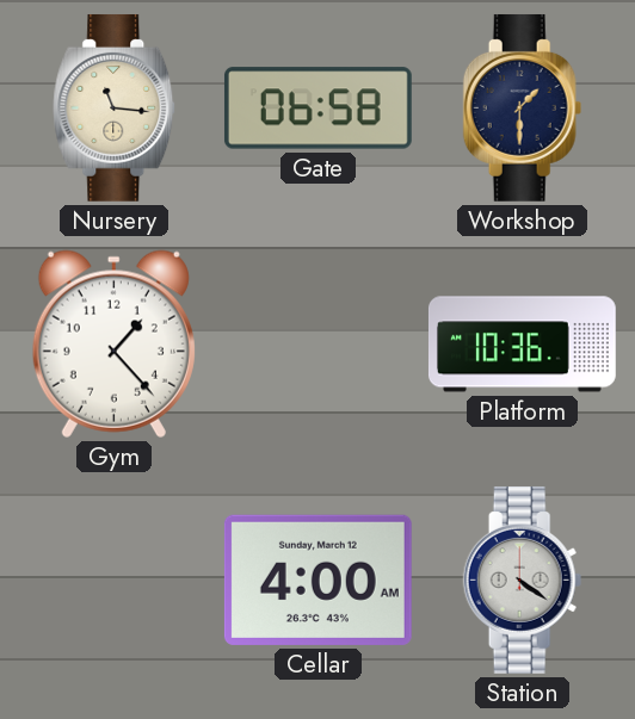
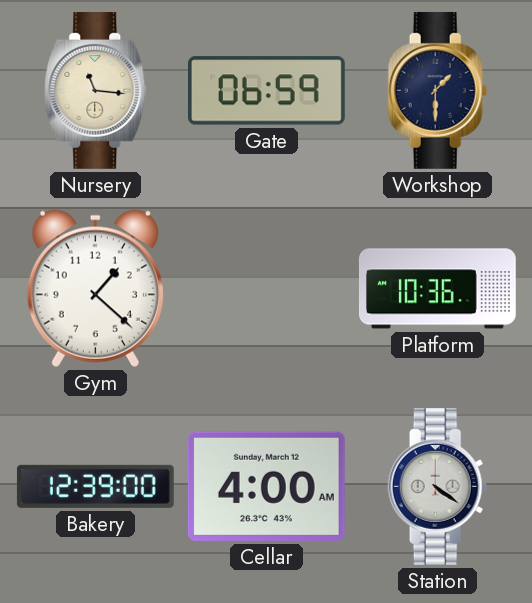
Gate: 06:58 -> 06:59 (266, 91)
Gym: 1:23 -> 1:22 (95, 288)
Bakery: none -> 12:39 (95, 486)
